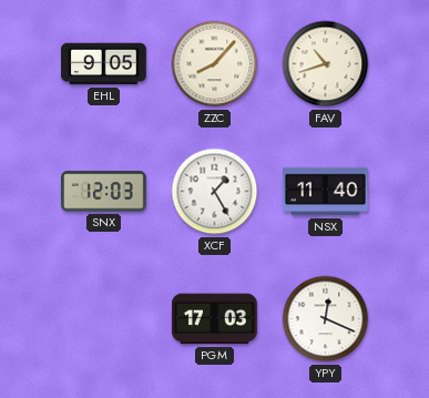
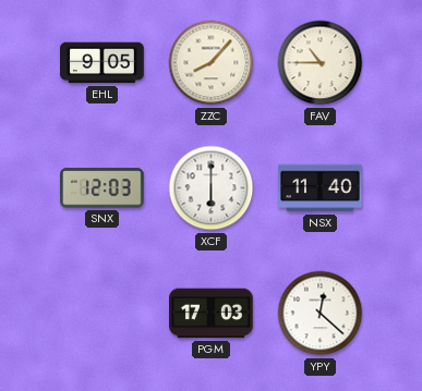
FAV: 10:42 -> 10:45 (321, 63)
XCF: 1:25 -> 6:00 (212, 188)
YPY: 12:19 -> 12:22 (321, 314)
